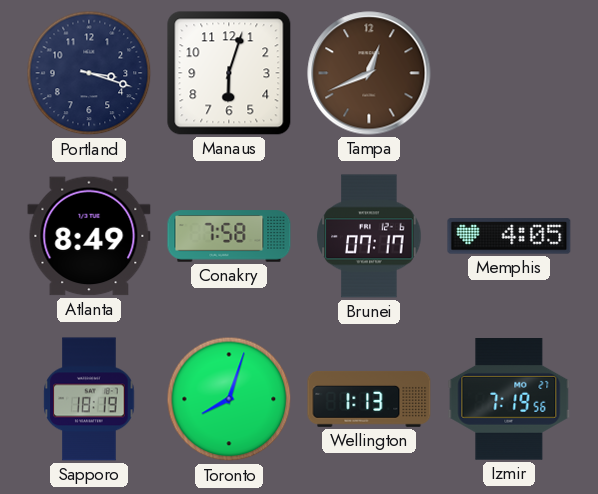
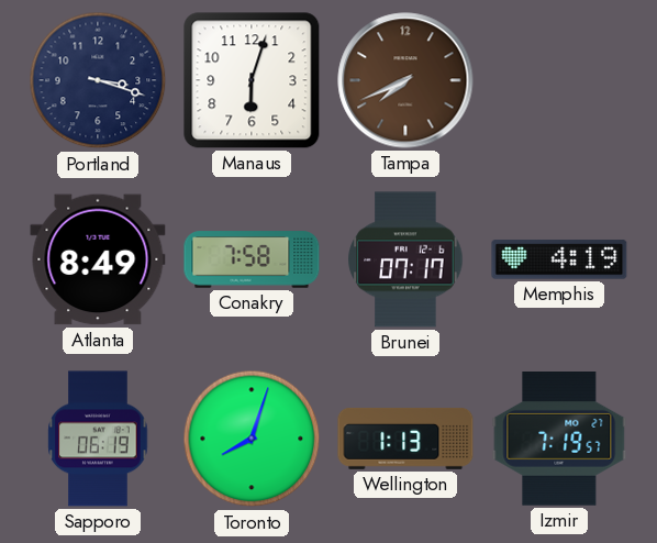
Tampa: 12:41 -> 7:41 (405, 80)
Memphis: 4:05 -> 4:19 (559, 259)
Sapporo: 18:19 -> 06:19 (98, 439)
Izmir: 7:19:56 -> 7:19:57 (559, 440)
